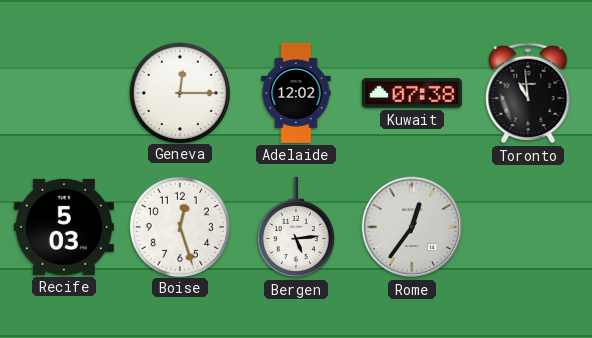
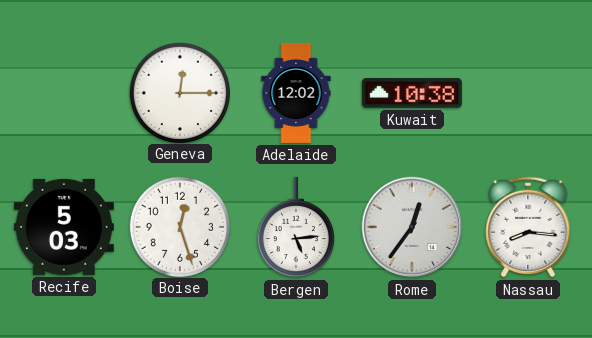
Kuwait: 07:38 -> 10:38 (412, 93)
Toronto: 10:59 -> none (528, 93)
Nassau: none -> 8:16 (528, 227)
